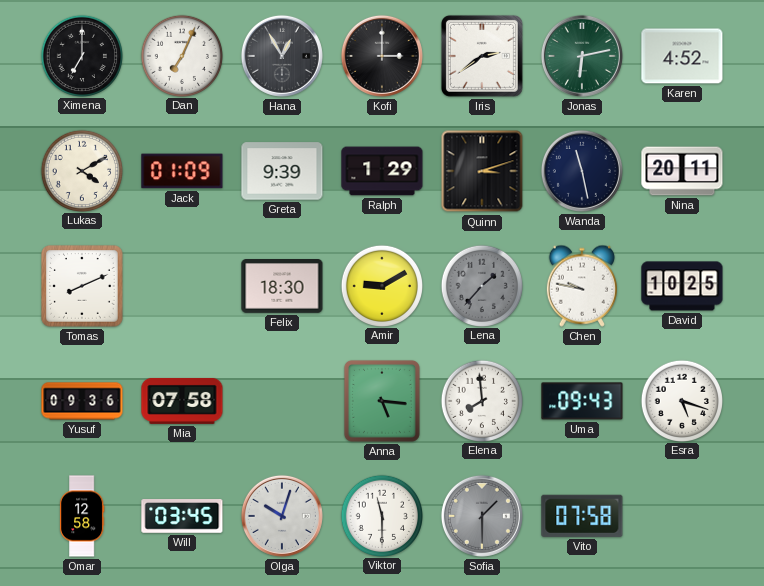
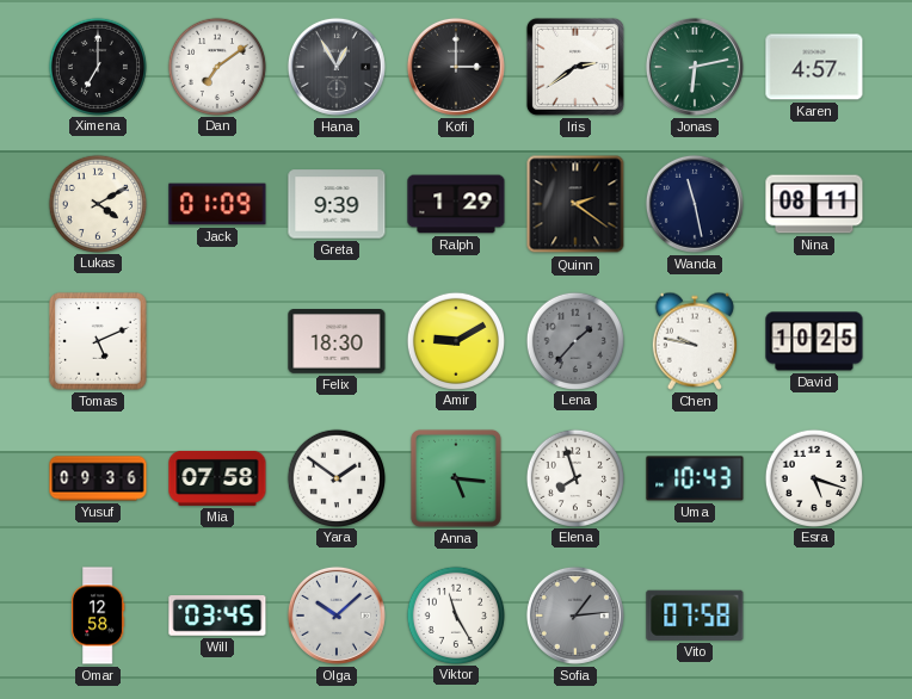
Dan: 7:04 -> 7:09 (216, 66)
Karen: 4:52 -> 4:57 (814, 67)
Quinn: 3:12 -> 2:21 (575, 204)
Nina: 20:11 -> 08:11 (814, 204)
Tomas: 8:11 -> 5:11 (98, 341)
Yara: none -> 1:51 (335, 477)
Elena: 7:59 -> 7:57 (574, 477)
Uma: 09:43 -> 10:43 (695, 478)
Olga: 10:03 -> 10:08 (337, 616)
Viktor: 11:30 -> 11:25 (455, 614)
Sofia: 1:30 -> 1:14 (575, 616)
